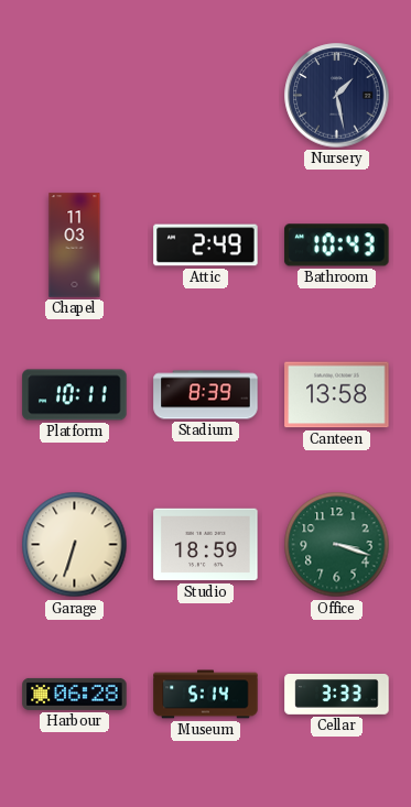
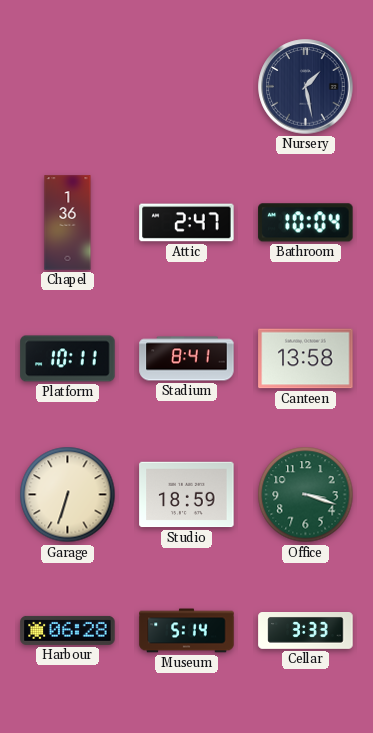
Chapel: 11:03 -> 1:36 (68, 223)
Attic: 2:49 -> 2:47 (187, 223)
Bathroom: 10:43 -> 10:04 (306, 223)
Stadium: 8:39 -> 8:41 (187, 359)
